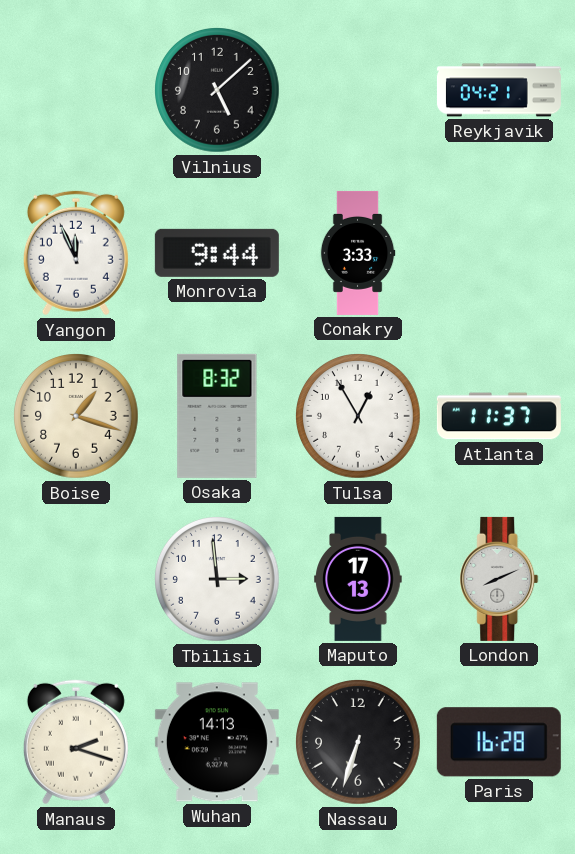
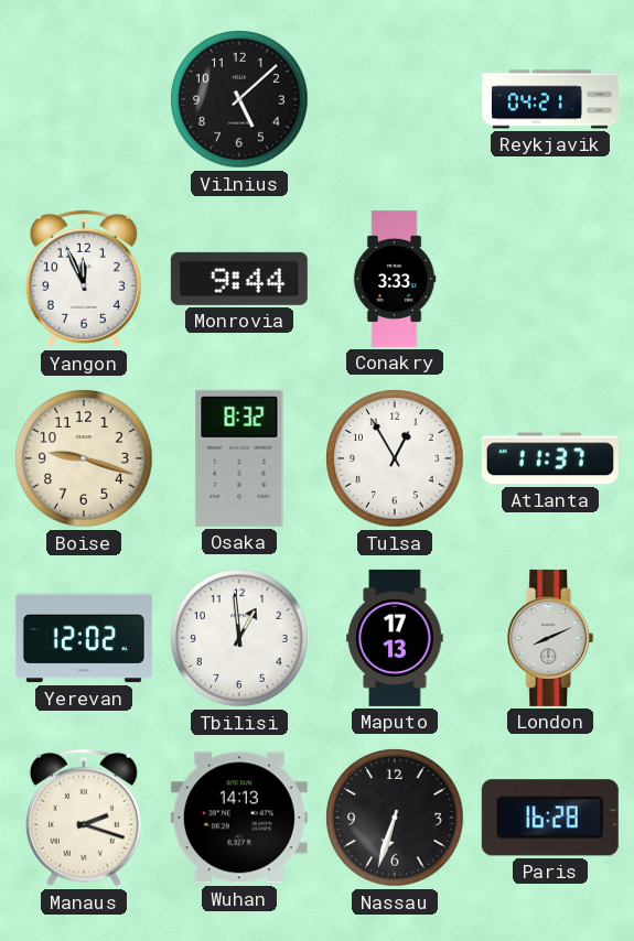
Boise: 1:18 -> 9:18 (84, 458)
Yerevan: none -> 12:02 (84, 638)
Tbilisi: 2:59 -> 12:59 (239, 638)
